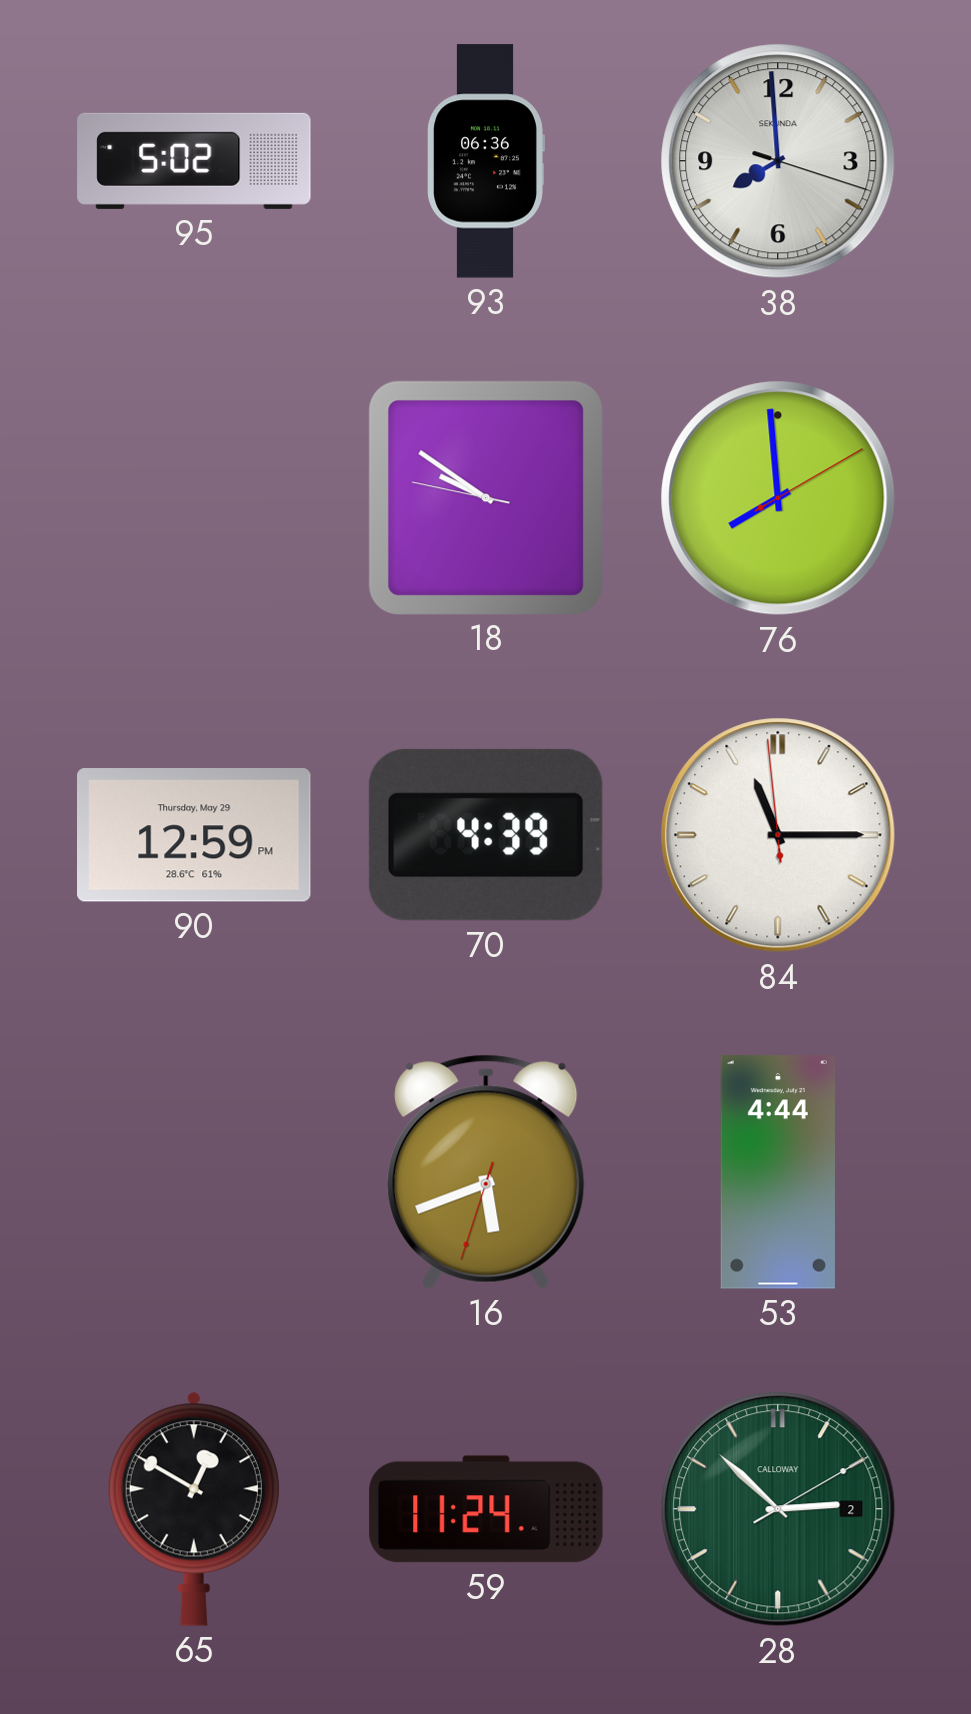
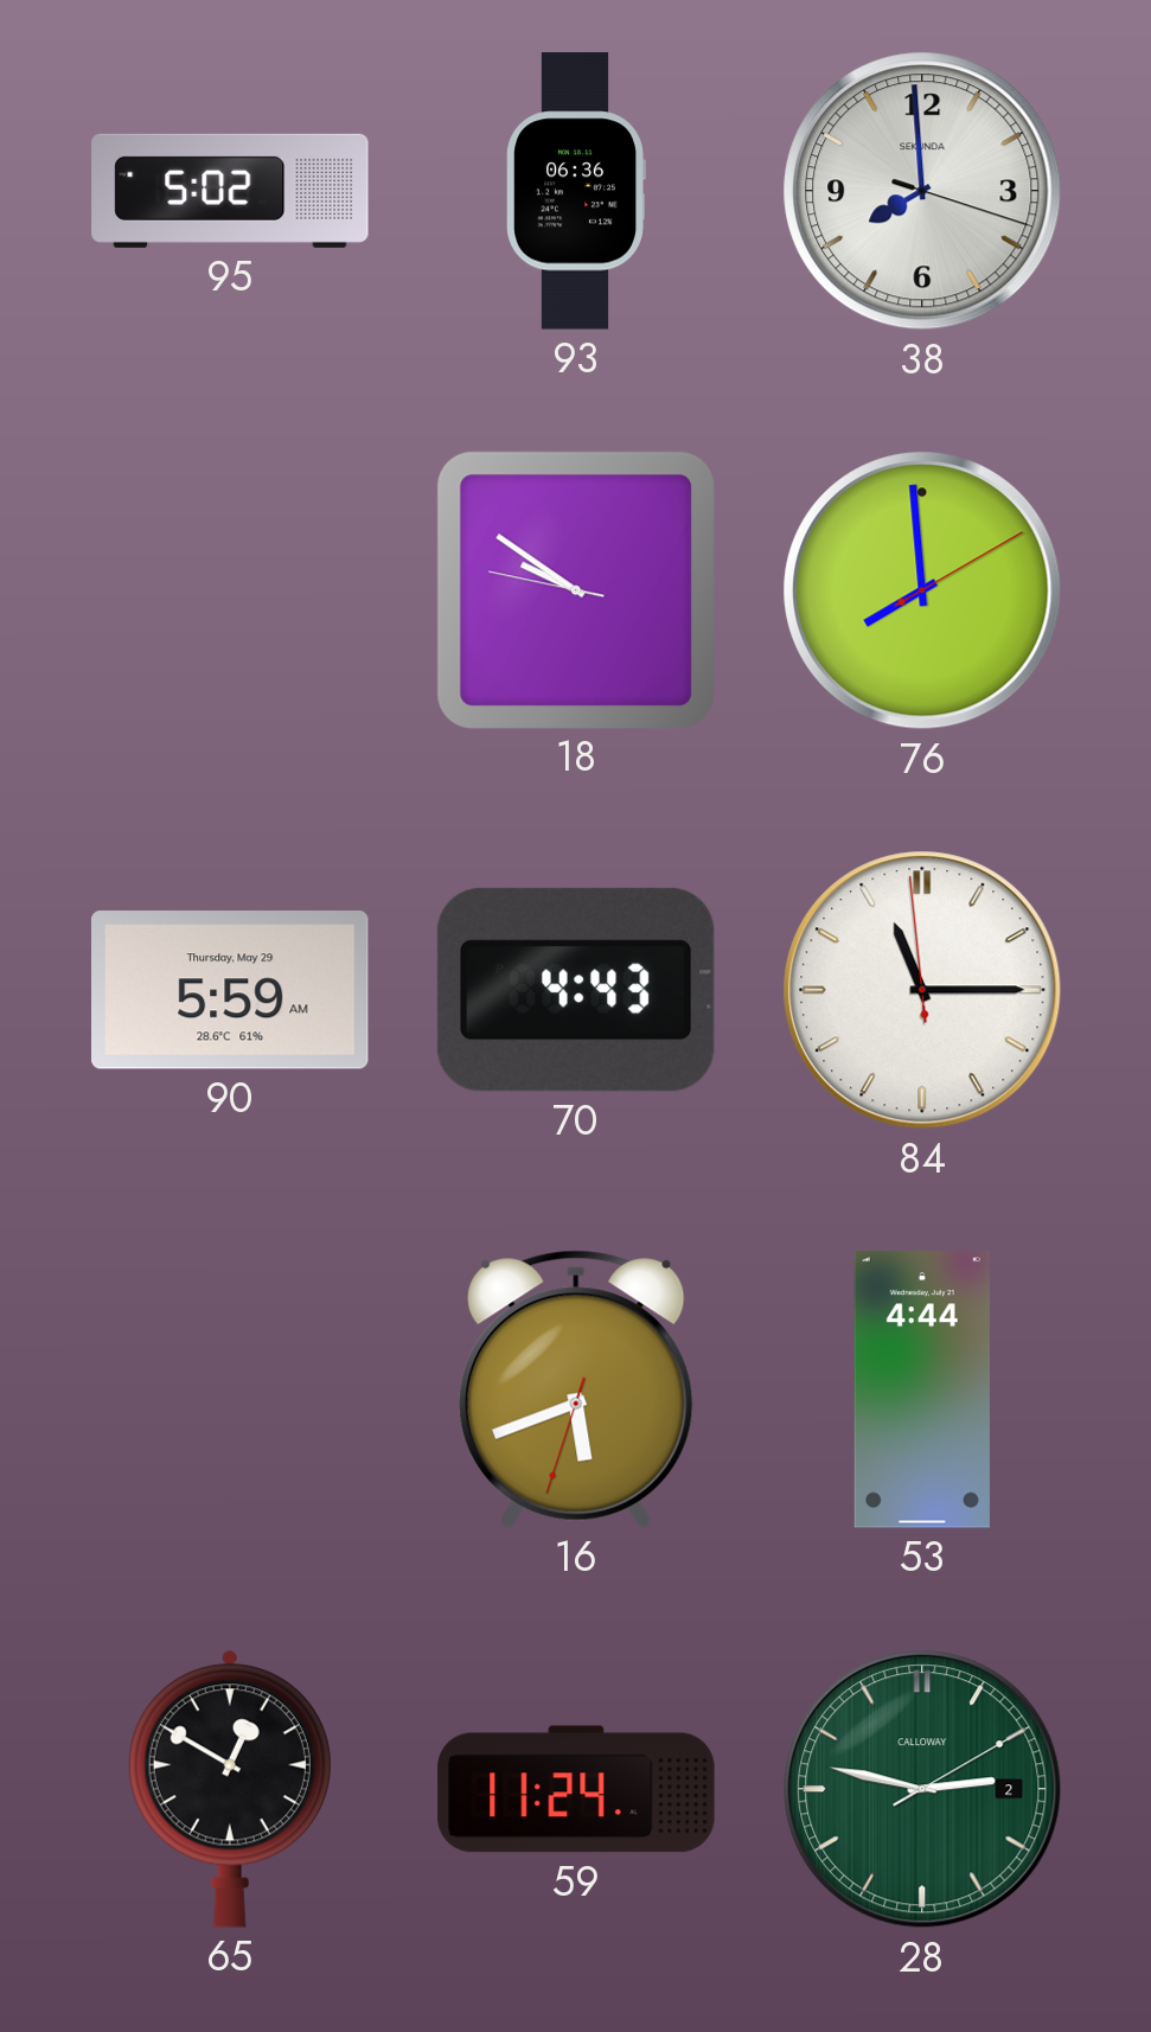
90: 12:59 -> 5:59 (231, 990)
70: 4:39 -> 4:43 (576, 990)
28: 2:52 -> 2:47 (922, 1789)
